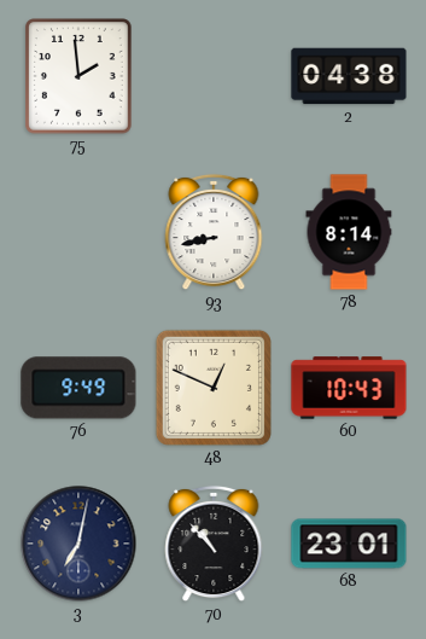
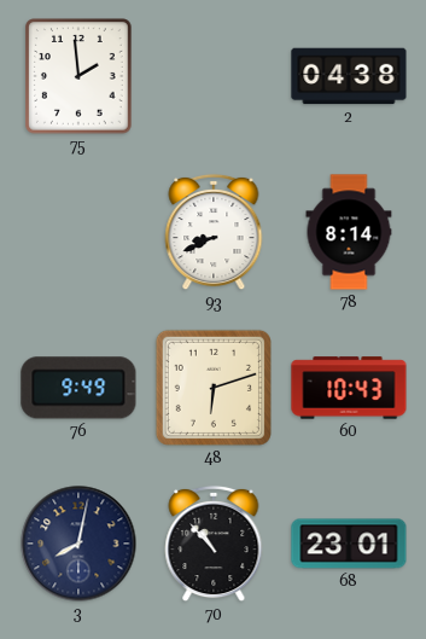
93: 8:43 -> 8:41 (214, 232)
48: 12:49 -> 6:12 (214, 388)
3: 7:02 -> 8:02 (78, 544)
